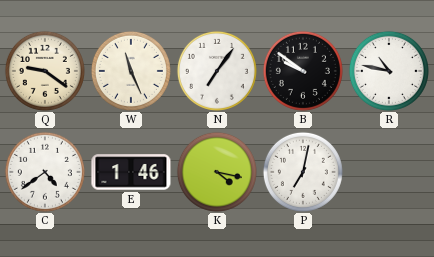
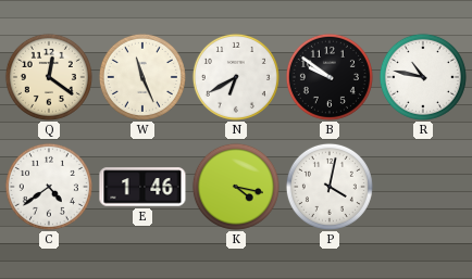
Q: 9:21 -> 12:21 (49, 77)
N: 7:06 -> 6:40 (236, 77)
P: 7:02 -> 4:02 (330, 187)
